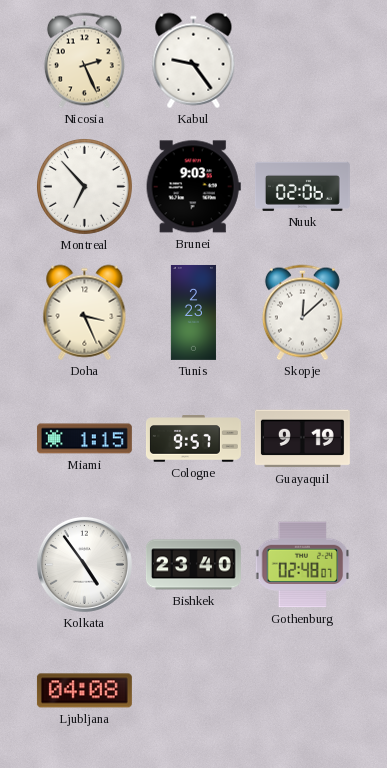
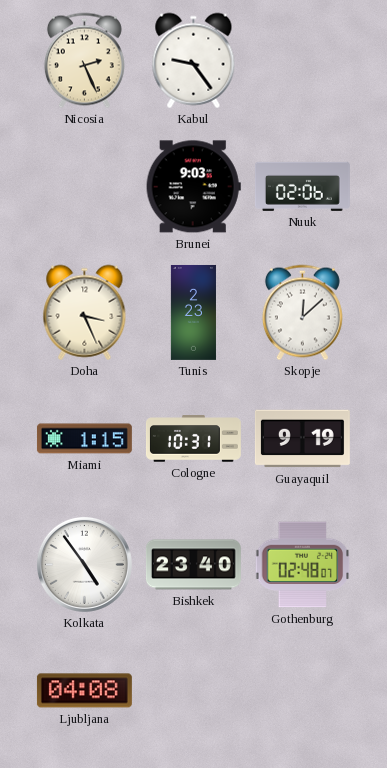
Montreal: 6:53 -> none (85, 187)
Cologne: 9:57 -> 10:31 (193, 439)
